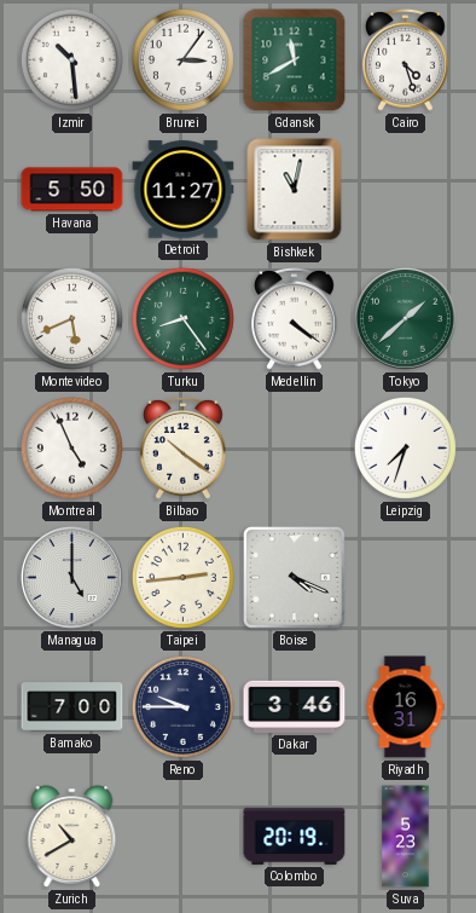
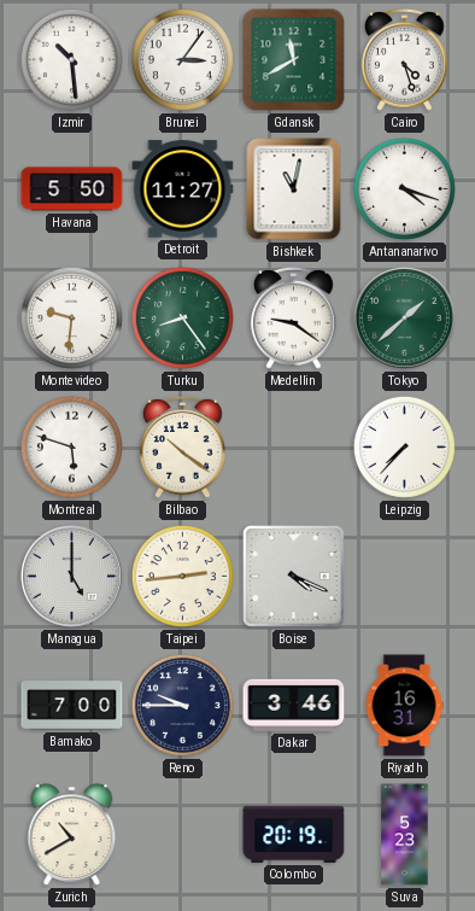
Antananarivo: none -> 4:18 (404, 188)
Montevideo: 5:41 -> 9:31 (71, 317)
Medellin: 4:21 -> 9:21 (294, 317)
Montreal: 4:56 -> 5:48 (71, 446)
Leipzig: 7:33 -> 7:37 (404, 446)
